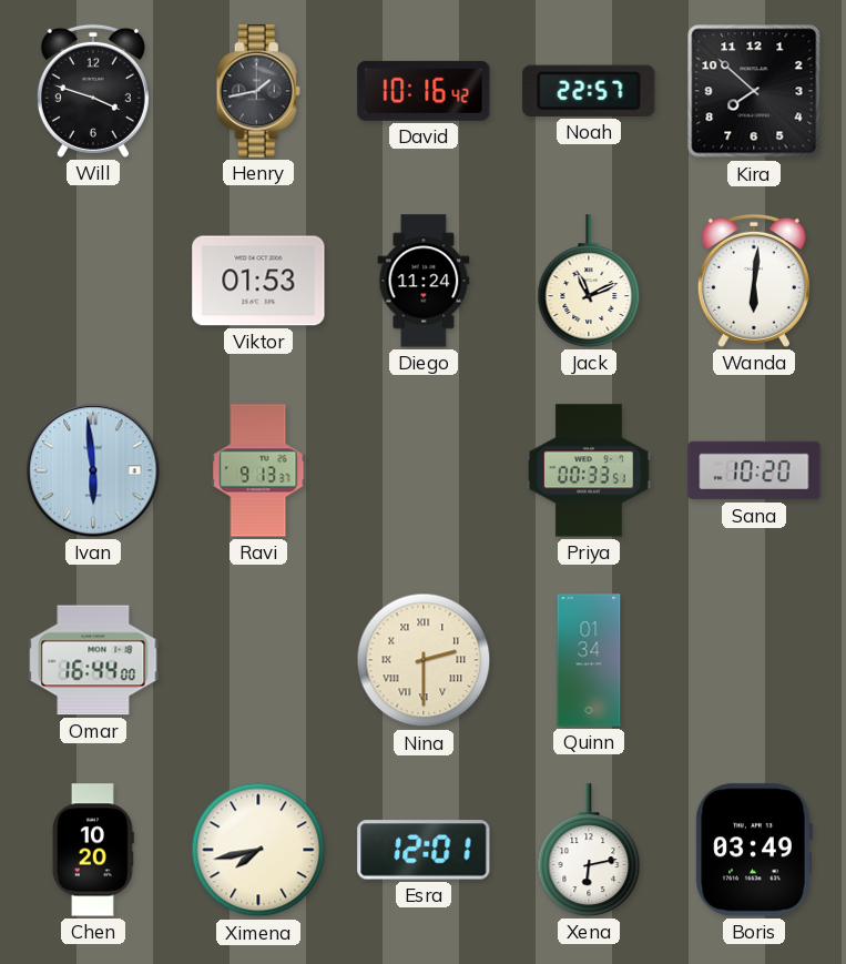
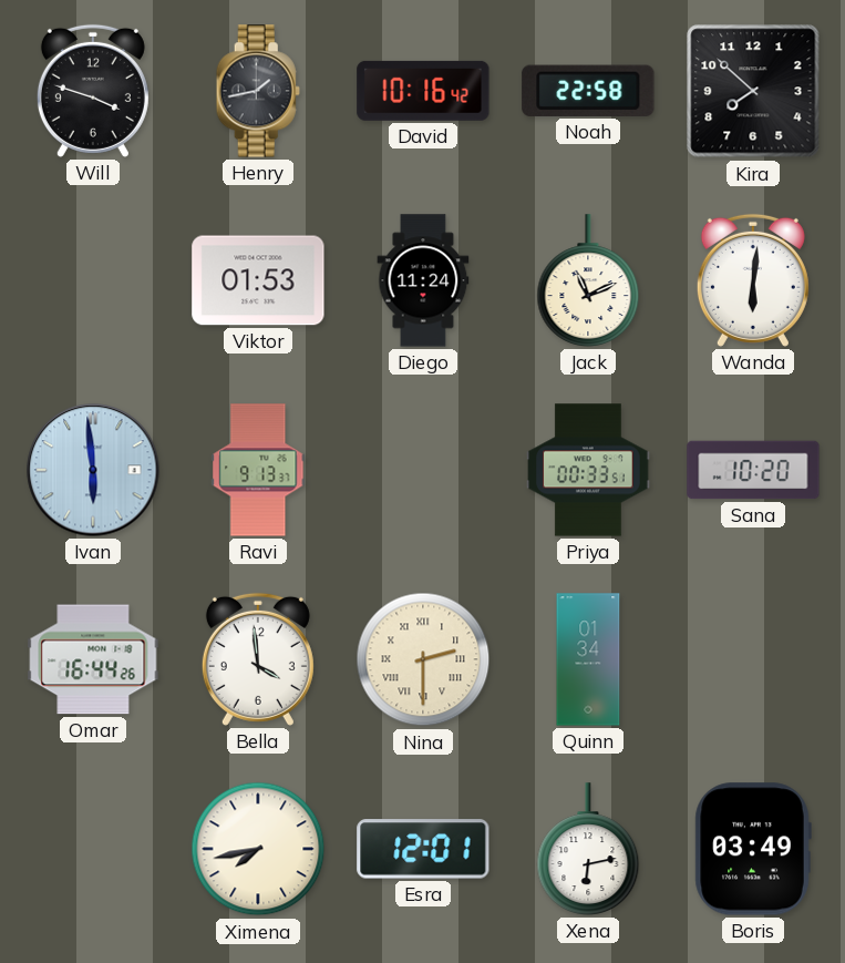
Noah: 22:57 -> 22:58 (588, 91)
Omar: 16:44:00 -> 16:44:26 (93, 659)
Bella: none -> 3:59 (258, 659)
Chen: 10:20 -> none (93, 850)
